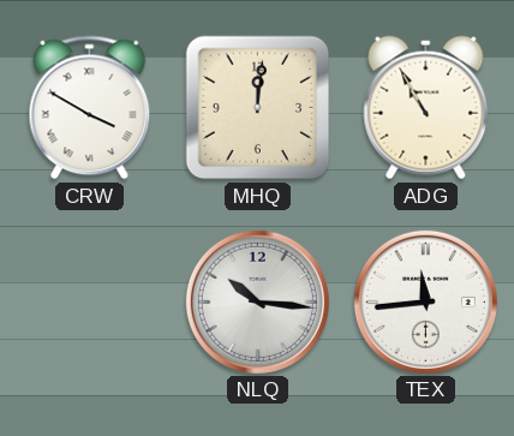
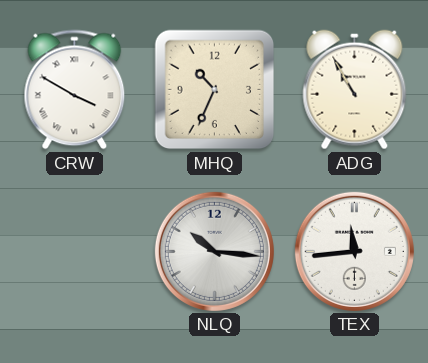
MHQ: 12:01 -> 10:34 (215, 90)
